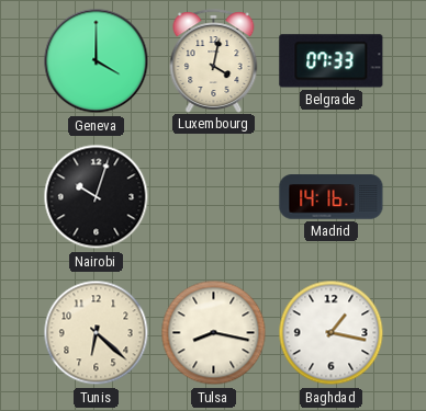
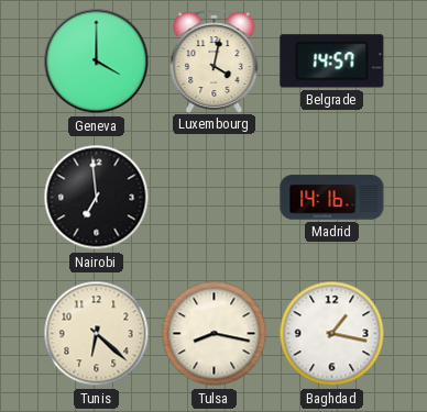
Belgrade: 07:33 -> 14:57 (332, 62)
Nairobi: 10:03 -> 6:59 (97, 198)
